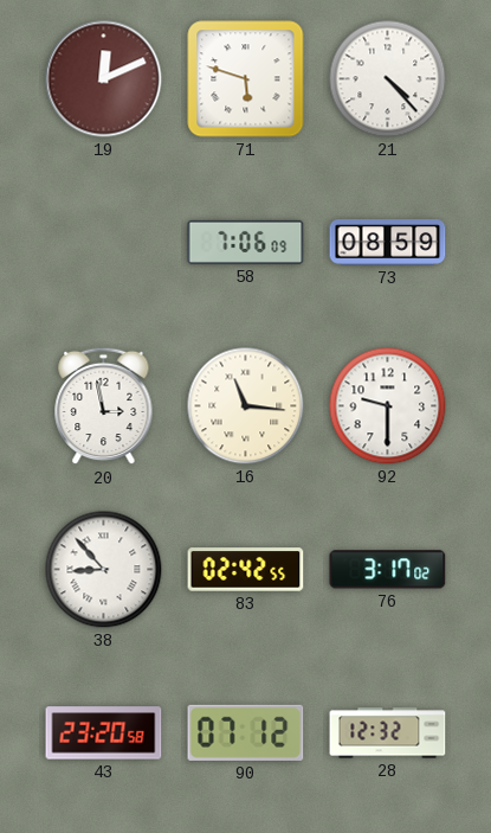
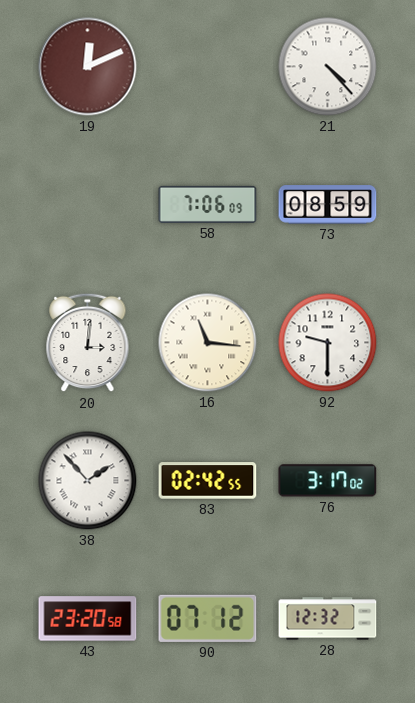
71: 5:48 -> none (246, 79)
20: 2:58 -> 3:01 (88, 343)
38: 8:53 -> 1:53 (88, 481)
